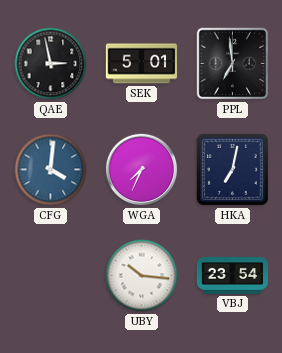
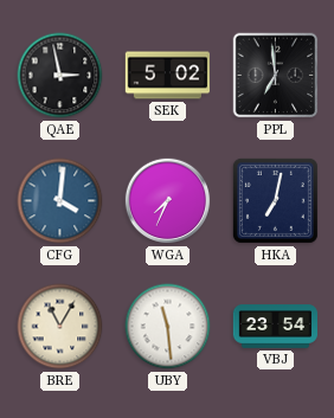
SEK: 5:01 -> 5:02 (167, 76)
BRE: none -> 11:05 (60, 327)
UBY: 10:16 -> 11:29 (168, 327)
